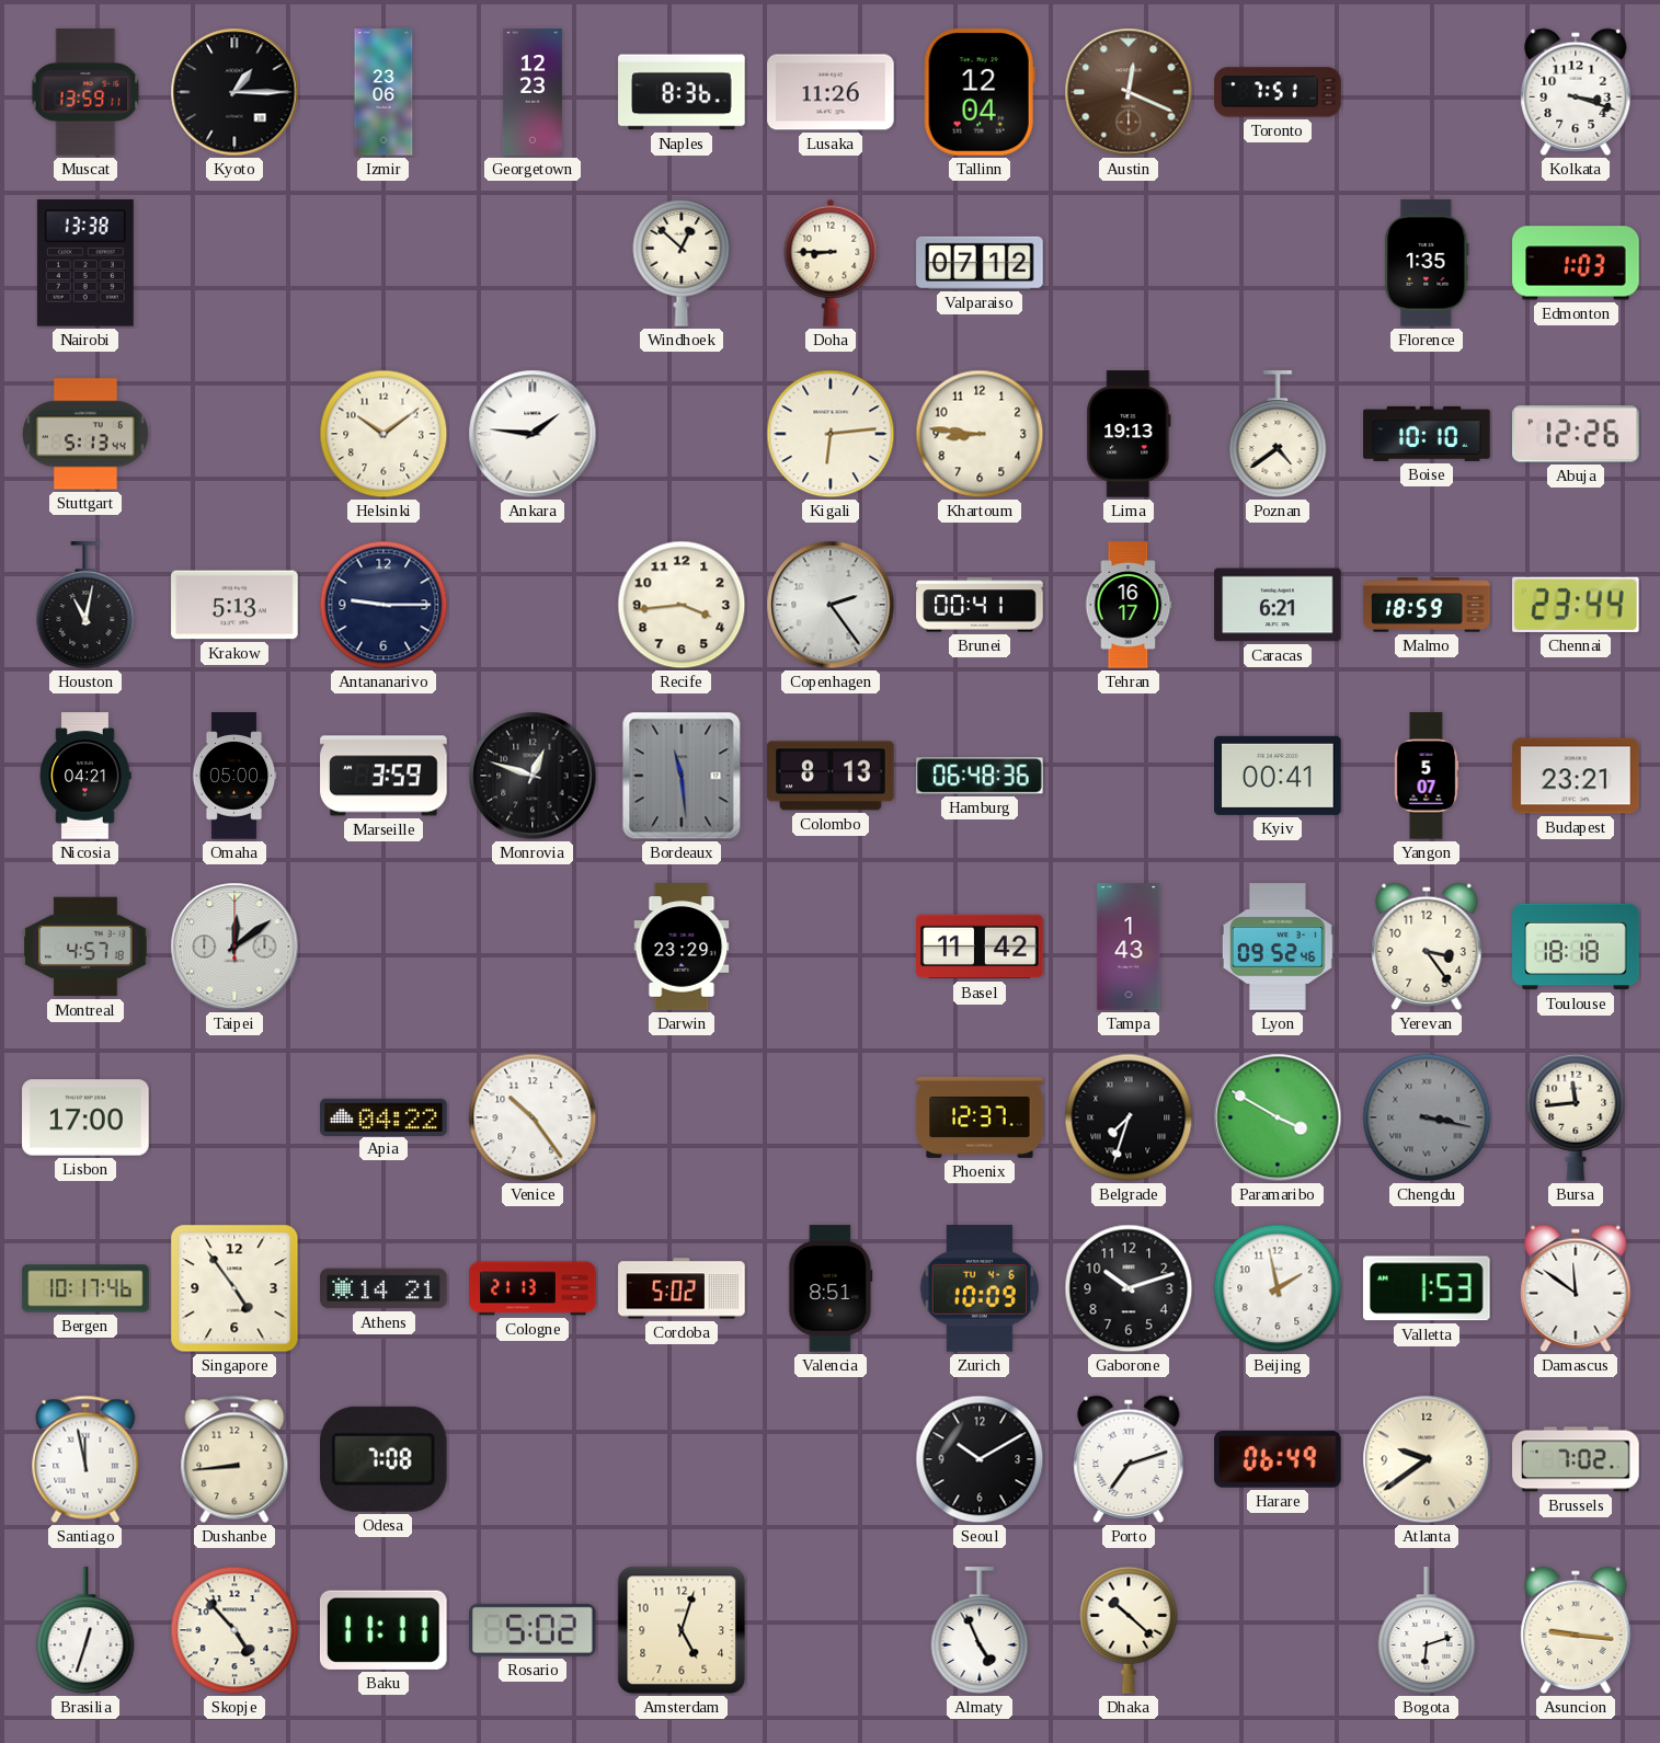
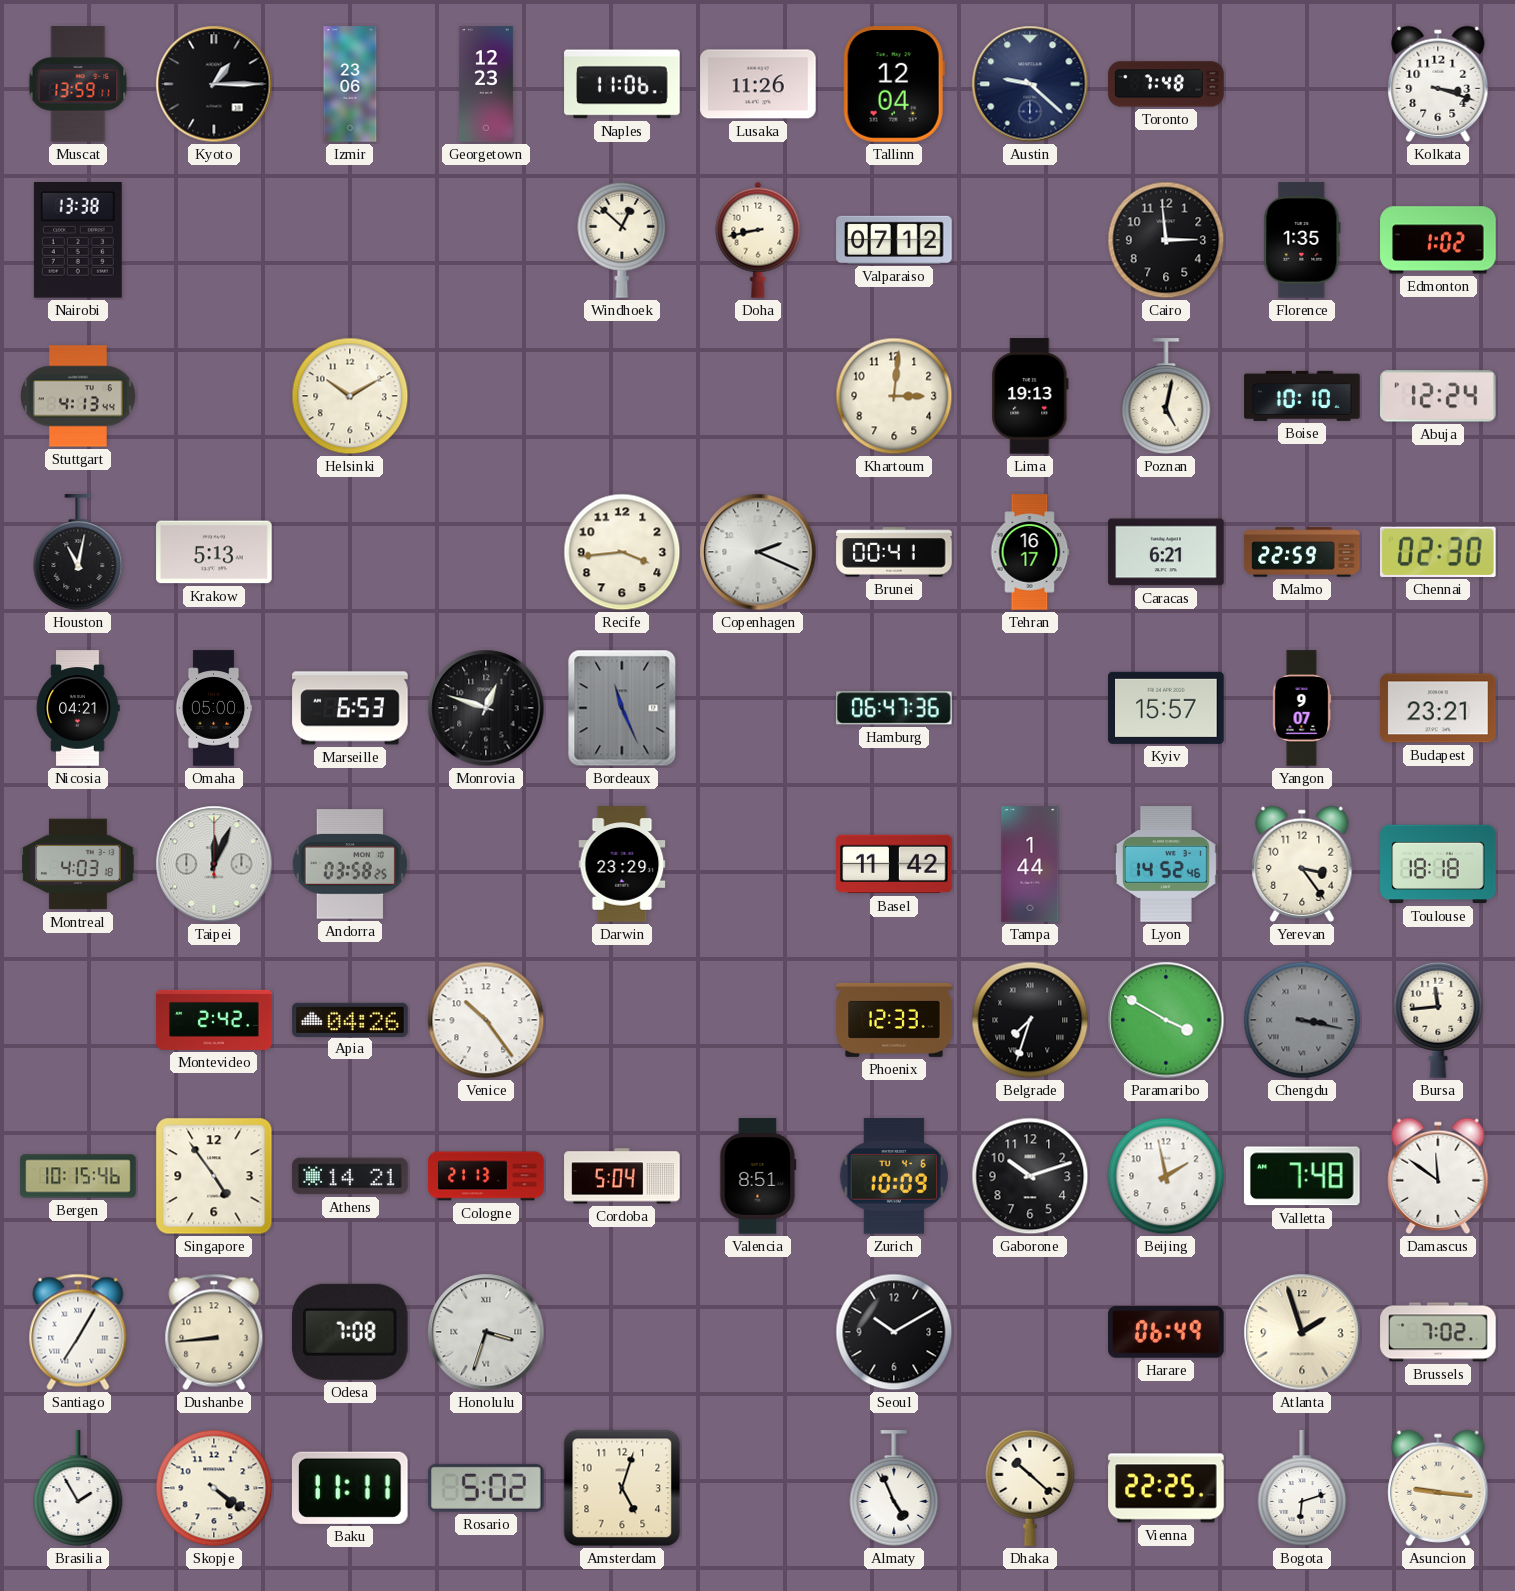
Naples: 8:36 -> 11:06 (622, 84)
Austin: 12:19 -> 9:22 (1030, 84)
Austin dial: brown -> navy (1030, 84)
Toronto: 7:51 -> 7:48 (1166, 84)
Doha: 8:45 -> 8:43 (758, 240)
Cairo: none -> 2:59 (1166, 240)
Edmonton: 1:03 -> 1:02 (1438, 240)
Stuttgart: 5:13 -> 4:13 (79, 396)
Helsinki: 10:09 -> 10:10 (350, 396)
Ankara: 1:46 -> none (533, 434)
Kigali: 6:14 -> none (831, 434)
Khartoum: 8:46 -> 3:01 (894, 396)
Poznan: 4:39 -> 5:02 (1166, 396)
Abuja: 12:26 -> 12:24 (1438, 396)
Antananarivo: 9:15 -> none (383, 605)
Copenhagen: 2:24 -> 2:19 (758, 552)
Malmo: 18:59 -> 22:59 (1302, 552)
Chennai: 23:44 -> 02:30 (1439, 552)
Marseille: 3:59 -> 6:53 (350, 708)
Bordeaux: 11:29 -> 11:26 (622, 708)
Colombo: 8:13 -> none (831, 776)
Hamburg: 06:48 -> 06:47 (894, 708)
Kyiv: 00:41 -> 15:57 (1166, 708)
Yangon: 5:07 -> 9:07 (1302, 708)
Montreal: 4:57 -> 4:03 (78, 864)
Taipei: 12:09 -> 12:04 (214, 864)
Andorra: none -> 03:58 (350, 864)
Tampa: 1:43 -> 1:44 (1030, 864)
Lyon: 09:52 -> 14:52 (1166, 864)
Lisbon: 17:00 -> none (85, 1117)
Montevideo: none -> 2:42 (214, 1020)
Apia: 04:22 -> 04:26 (350, 1019)
Phoenix: 12:37 -> 12:33 (894, 1020)
Bergen: 10:17 -> 10:15 (78, 1176)
Cordoba: 5:02 -> 5:04 (622, 1176)
Valletta: 1:53 -> 7:48 (1302, 1176)
Santiago: 11:58 -> 7:05 (78, 1332)
Honolulu: none -> 3:33 (486, 1332)
Porto: 7:12 -> none (1129, 1459)
Atlanta: 9:39 -> 1:57 (1302, 1332)
Brasilia: 12:33 -> 1:55 (78, 1488)
Skopje: 4:53 -> 4:21 (214, 1488)
Vienna: none -> 22:25 (1166, 1488)
